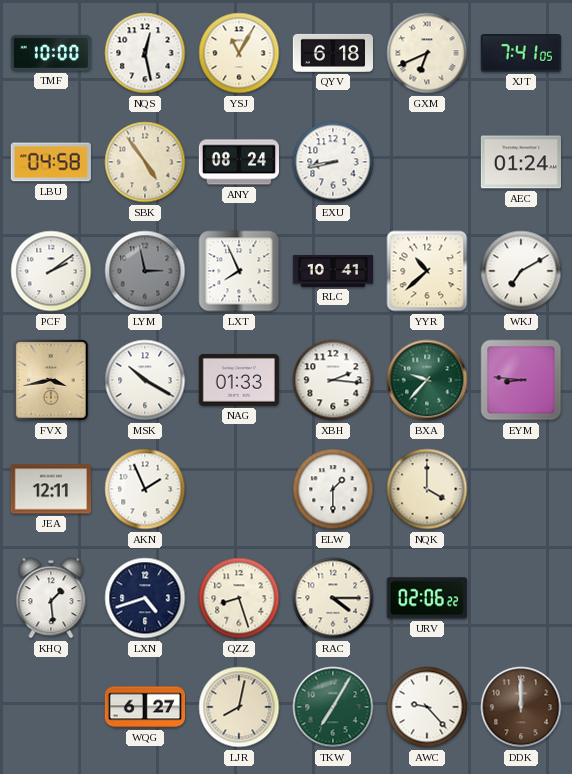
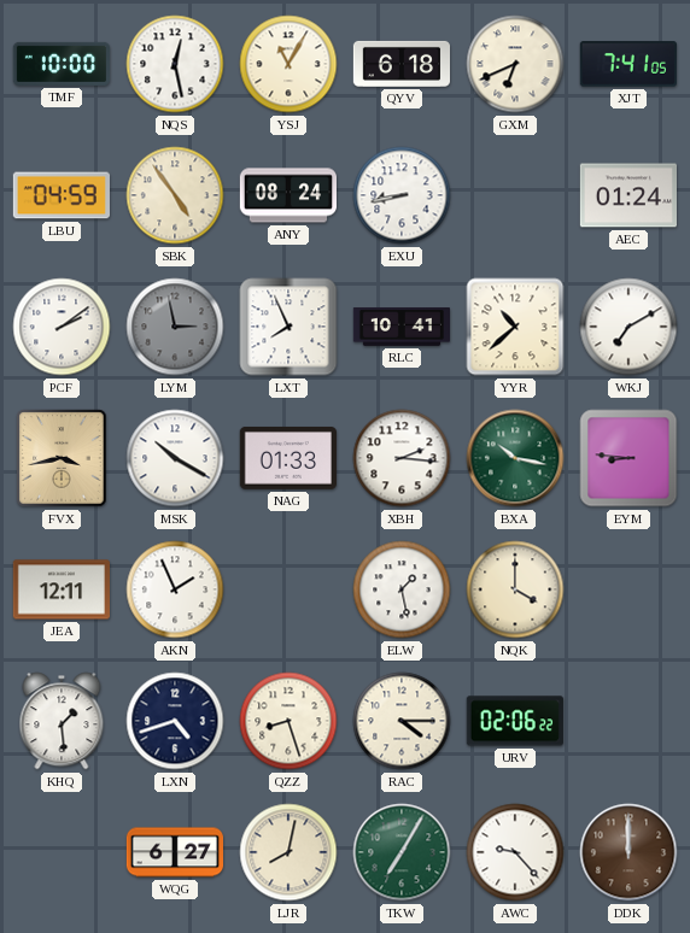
LBU: 04:58 -> 04:59 (62, 195)
BXA: 9:37 -> 10:17 (515, 458)
ELW: 1:30 -> 1:28 (402, 589)
